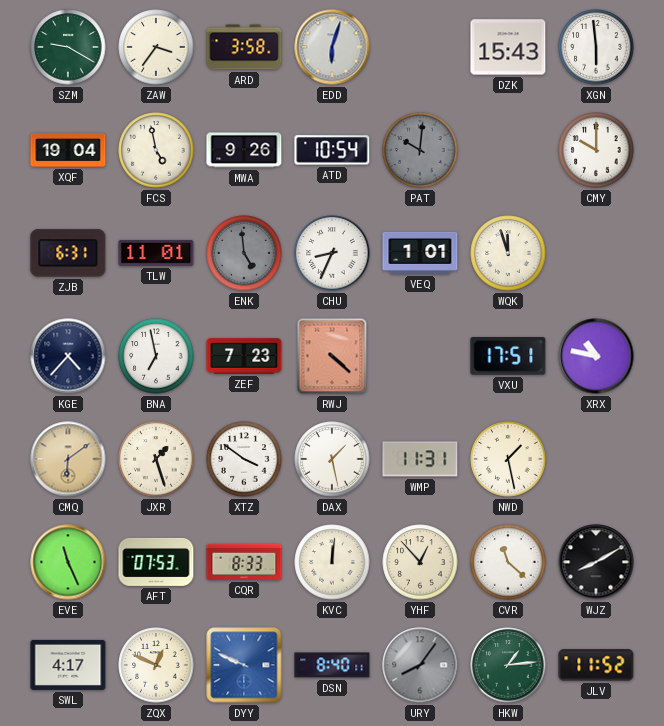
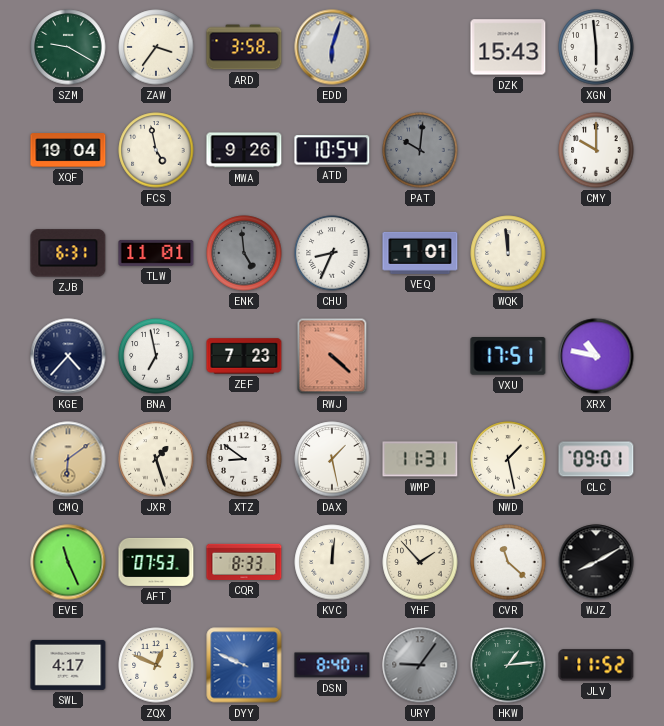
WQK: 11:57 -> 11:59 (508, 253)
XTZ: 3:51 -> 8:51 (244, 459)
CLC: none -> 09:01 (596, 459)
YHF: 12:53 -> 1:53 (420, 562)
URY: 8:06 -> 9:06 (420, 665)
